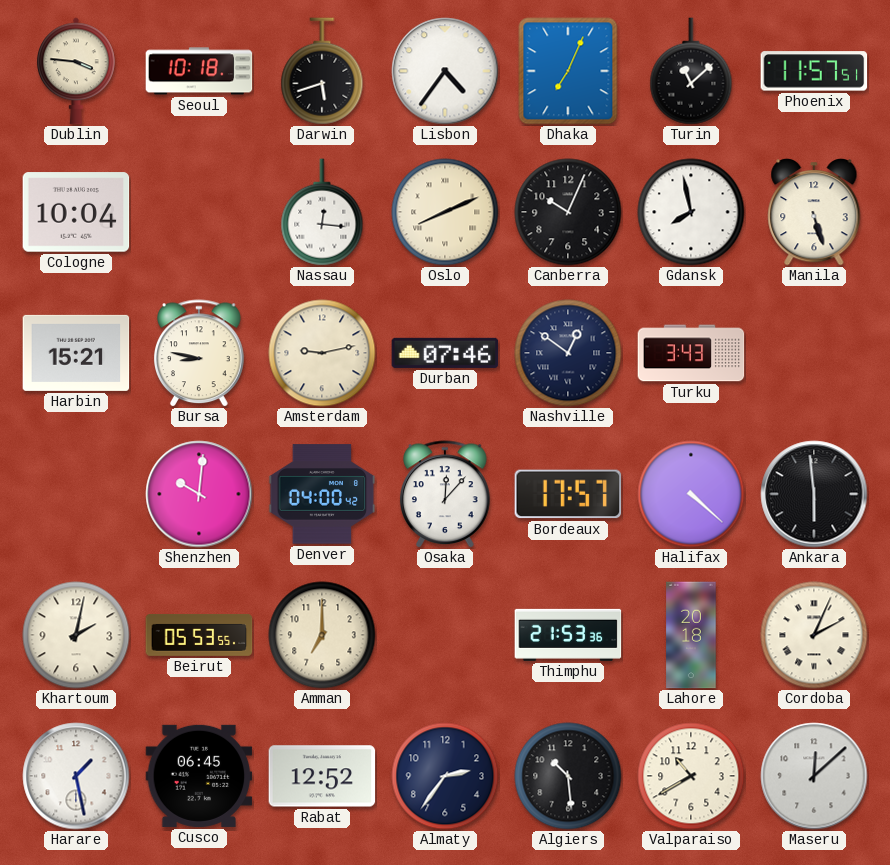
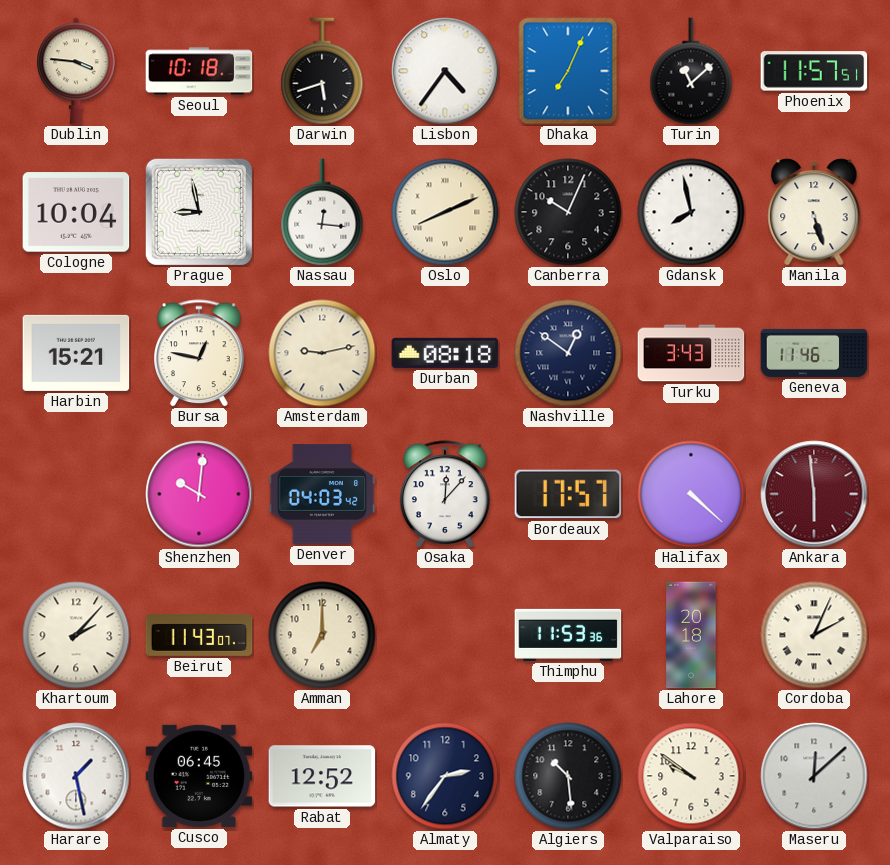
Prague: none -> 8:58 (199, 212)
Bursa: 8:47 -> 12:47 (200, 353)
Durban: 07:46 -> 08:18 (445, 353)
Geneva: none -> 11:46 (814, 353)
Denver: 04:00 -> 04:03 (322, 494)
Ankara dial: black -> burgundy (814, 494)
Khartoum: 2:02 -> 2:07 (76, 635)
Beirut: 05:53 -> 11:43 (199, 635)
Thimphu: 21:53 -> 11:53 (568, 635)
Valparaiso: 10:40 -> 9:51 (691, 776)
